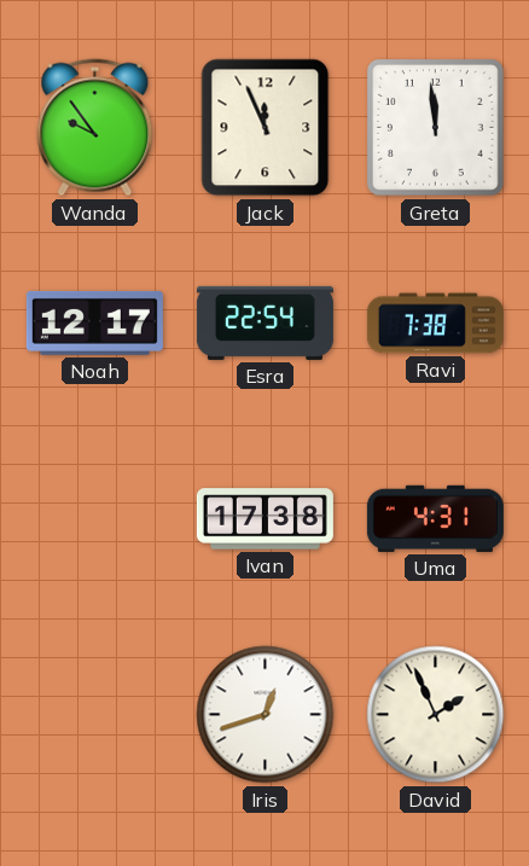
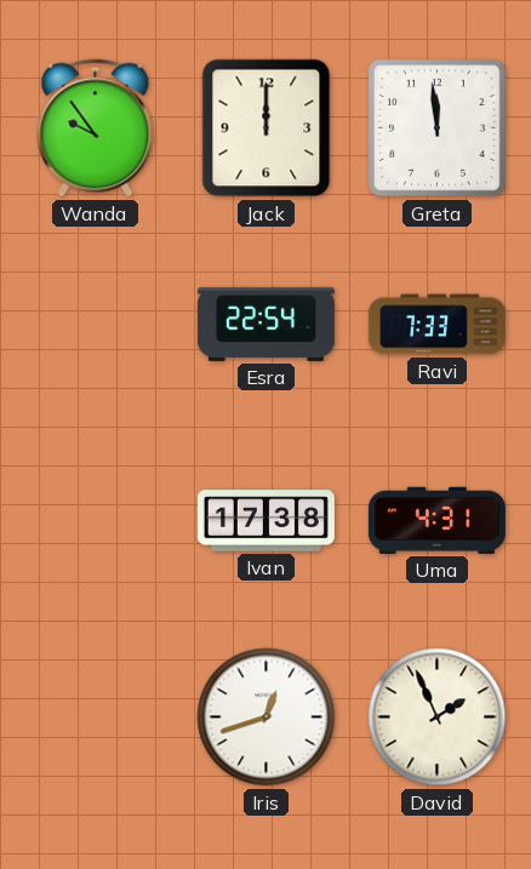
Jack: 11:56 -> 12:00 (267, 128)
Noah: 12:17 -> none (94, 322)
Ravi: 7:38 -> 7:33 (436, 325)
